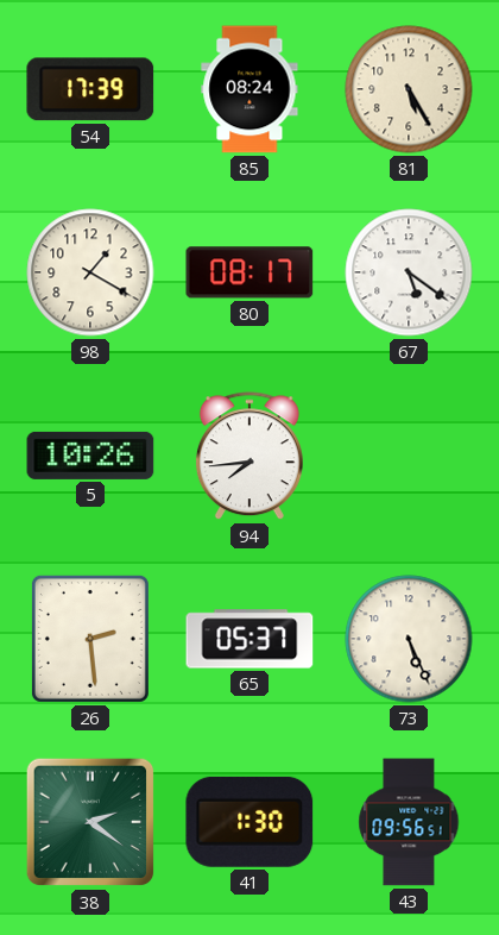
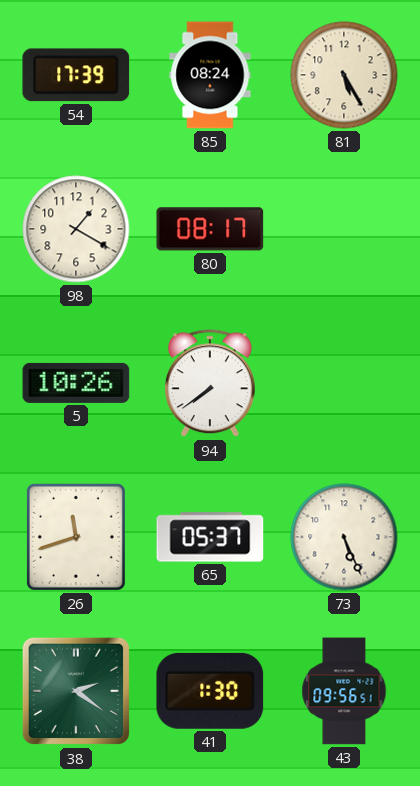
67: 5:21 -> none (409, 272)
94: 7:44 -> 7:39 (210, 384)
26: 2:29 -> 11:42 (76, 537)
